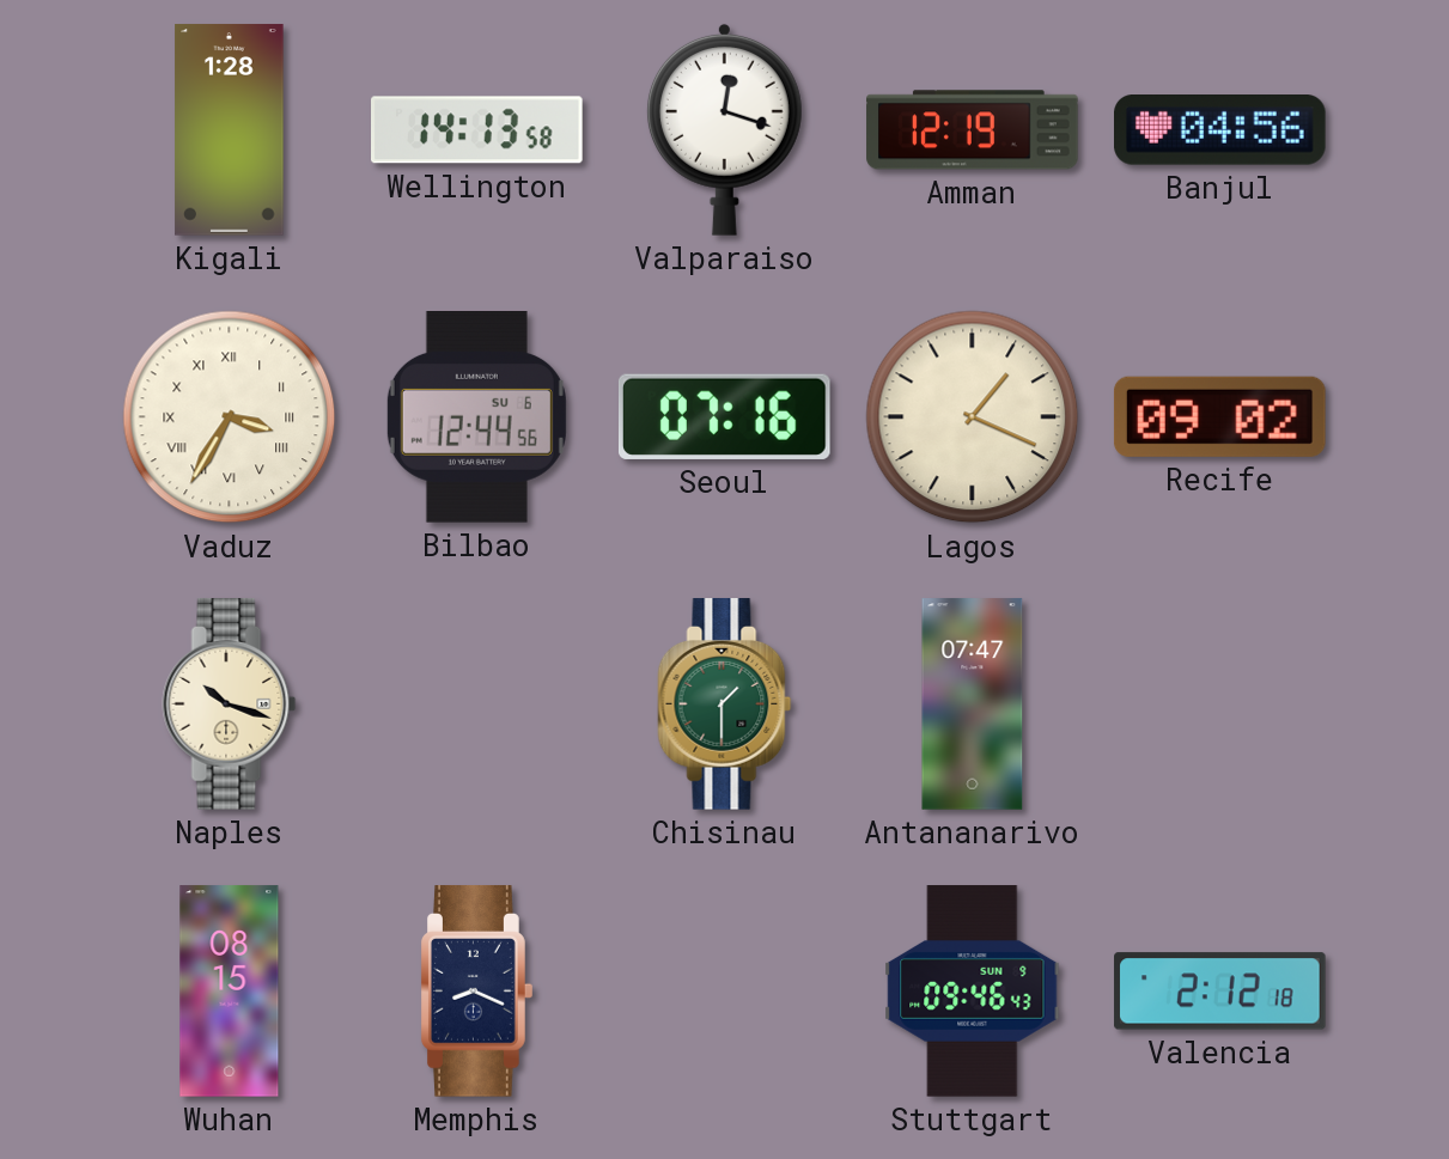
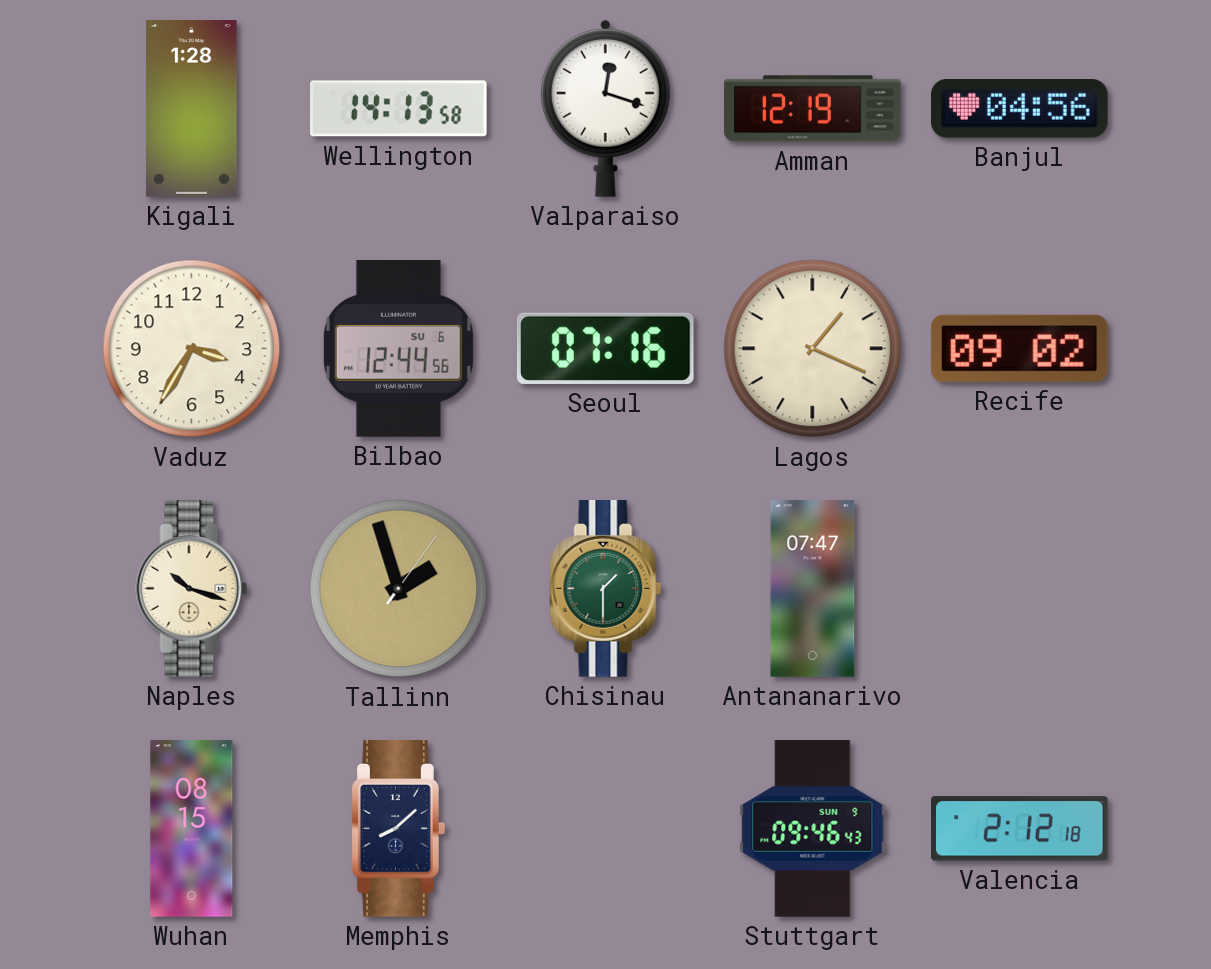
Vaduz numerals: Roman -> Arabic (192, 349)
Tallinn: none -> 1:57 (399, 589)
Memphis: 8:19 -> 8:08 (399, 829)
